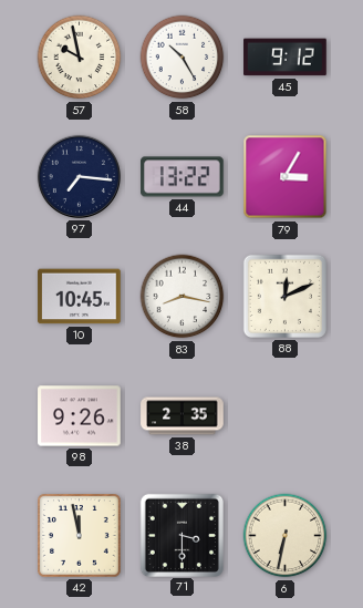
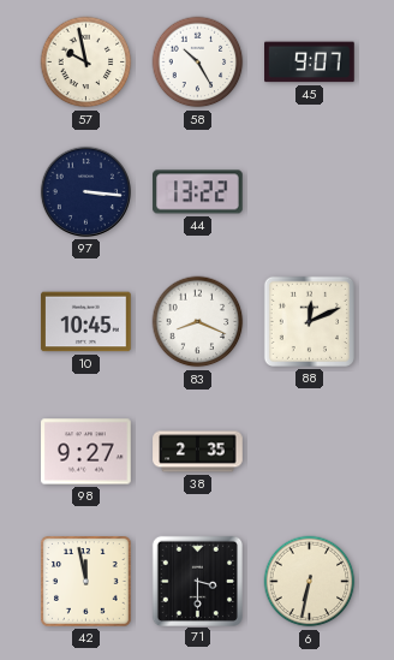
45: 9:12 -> 9:07 (310, 63)
97: 7:16 -> 3:16 (85, 191)
79: 3:05 -> none (286, 177)
83: 8:17 -> 8:19 (198, 322)
98: 9:26 -> 9:27 (86, 452)
